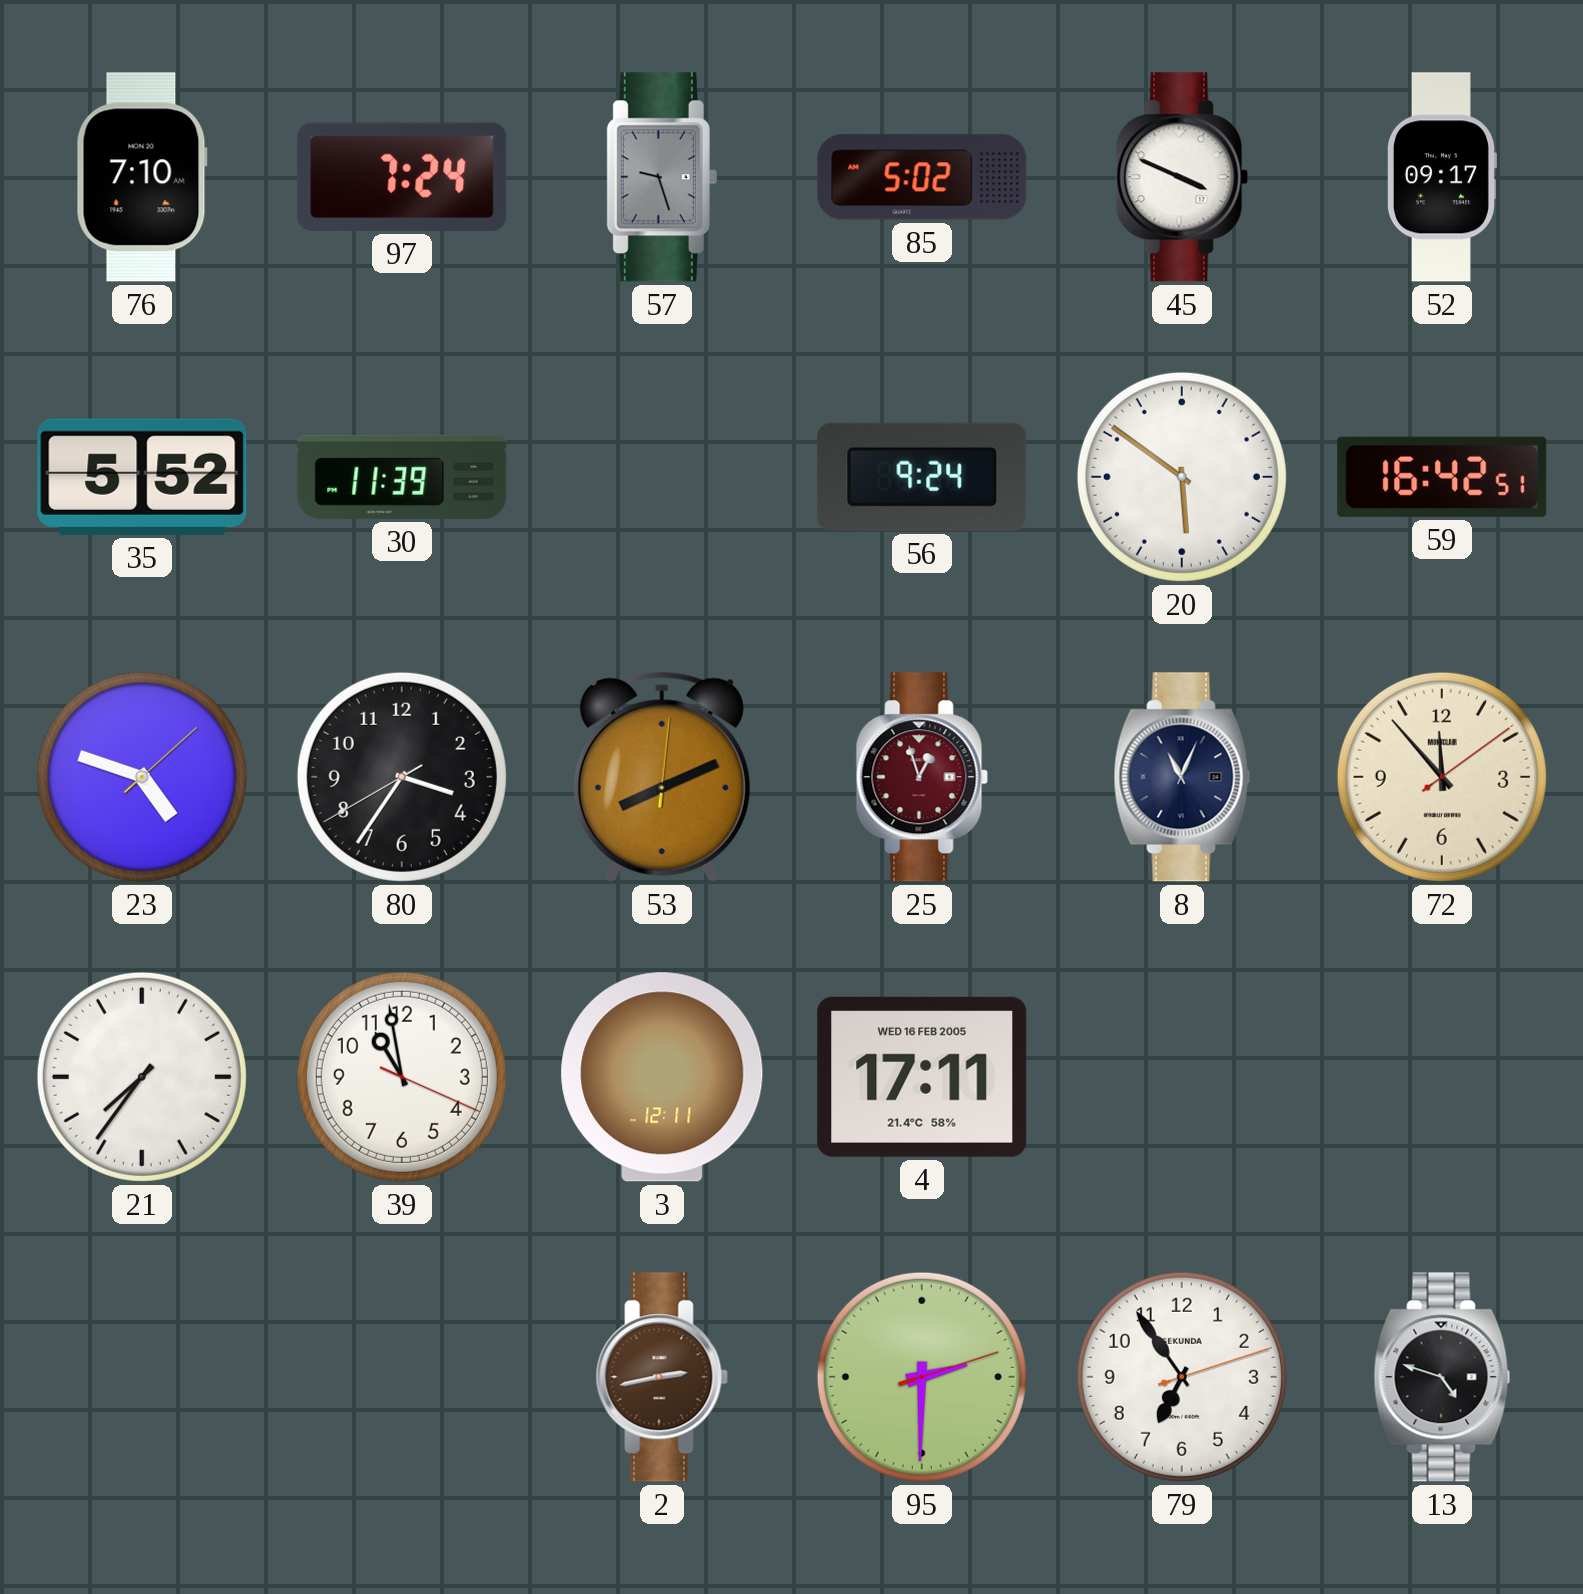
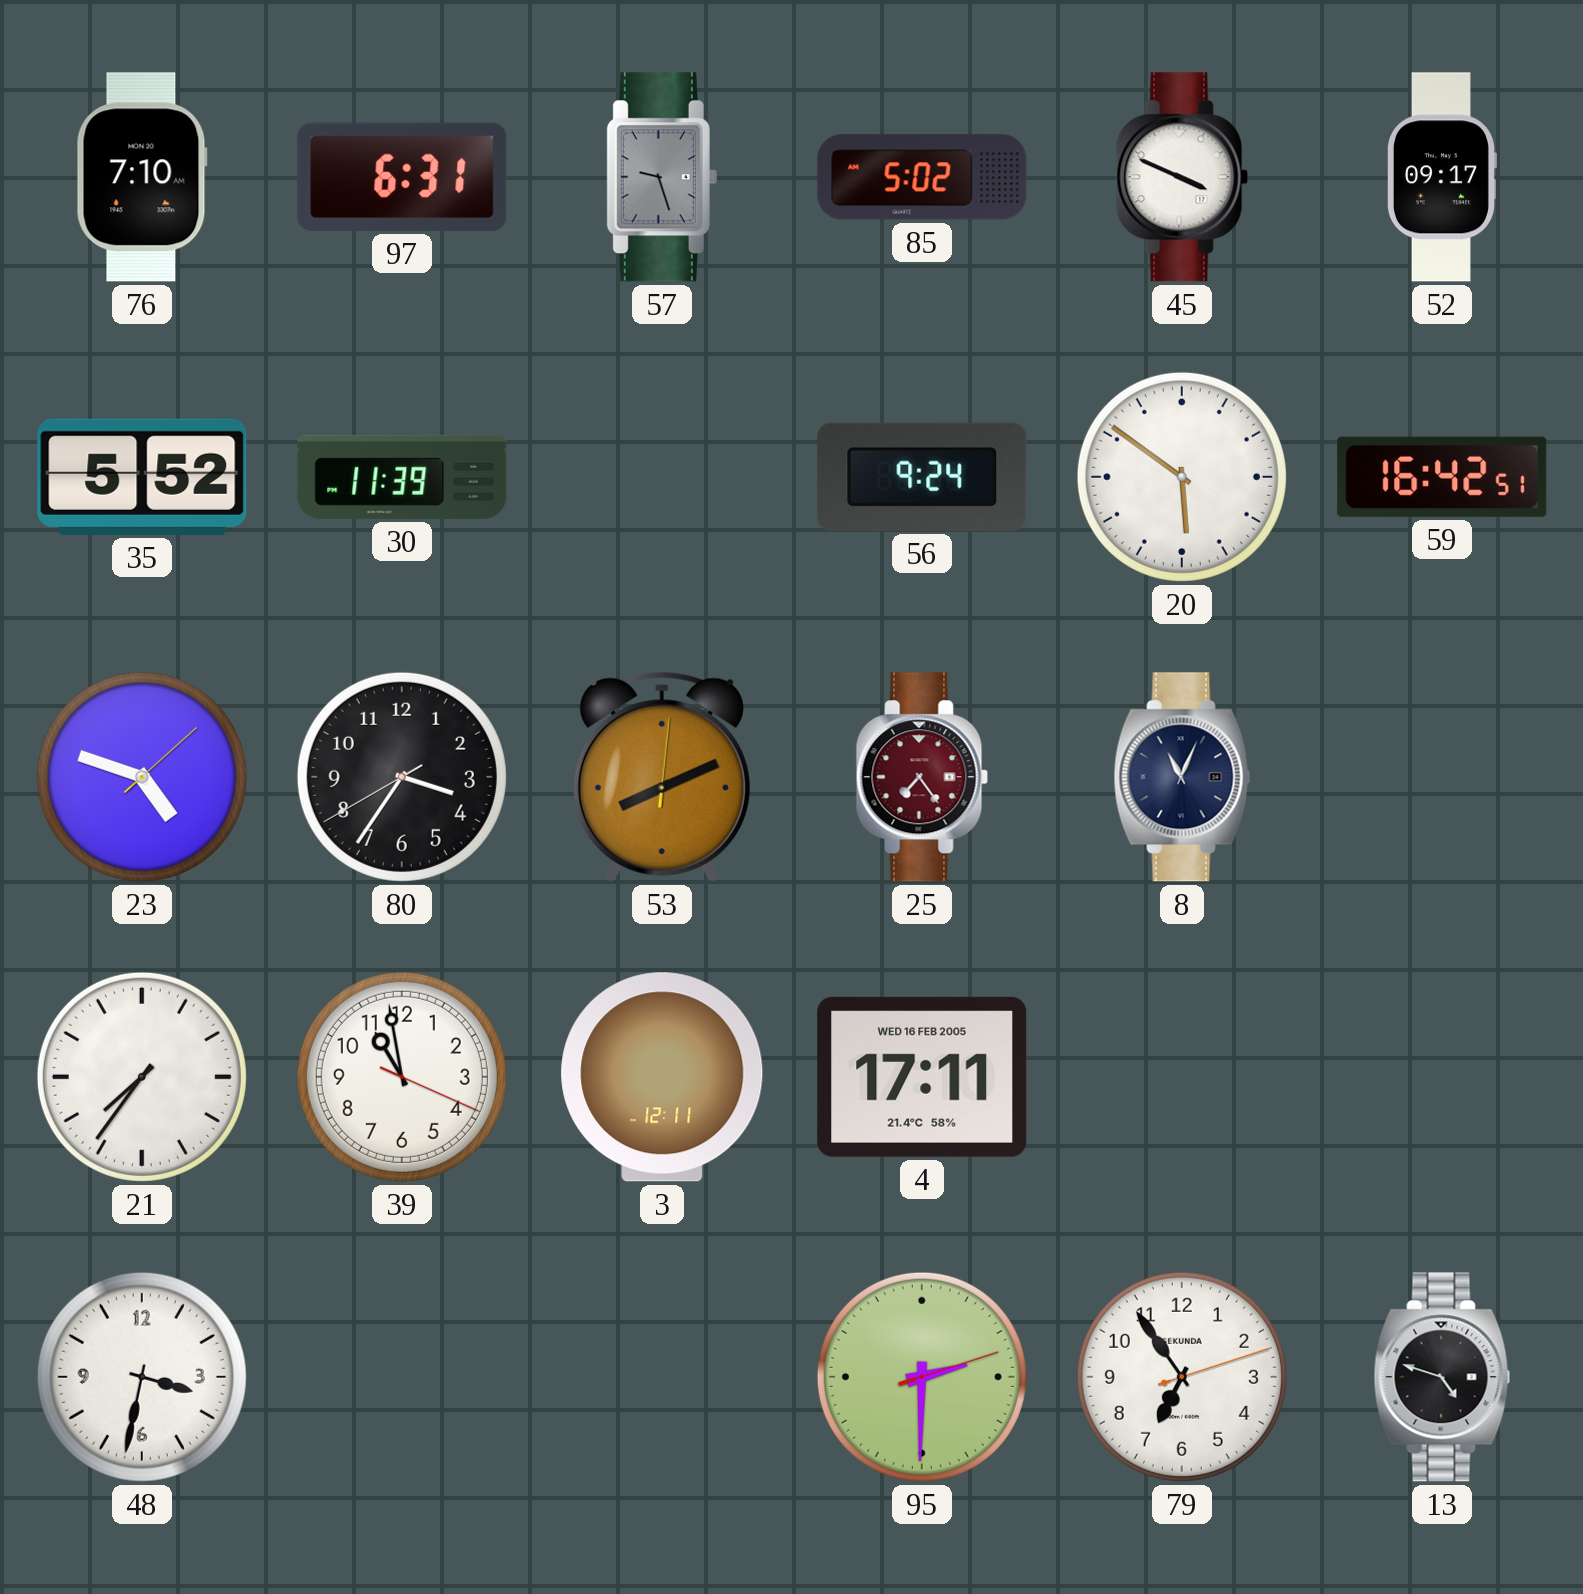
97: 7:24 -> 6:31 (402, 177)
25: 12:57 -> 7:24 (922, 777)
72: 11:53 -> none (1442, 777)
48: none -> 3:32 (142, 1377)
2: 2:43 -> none (662, 1377)
